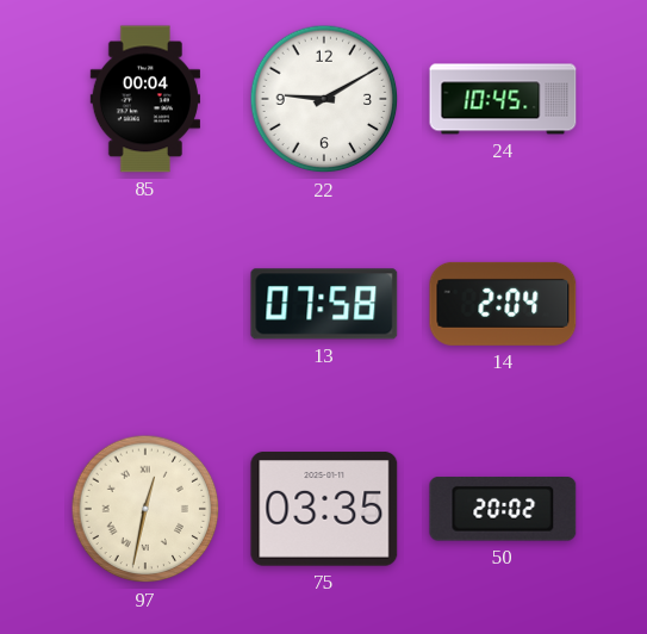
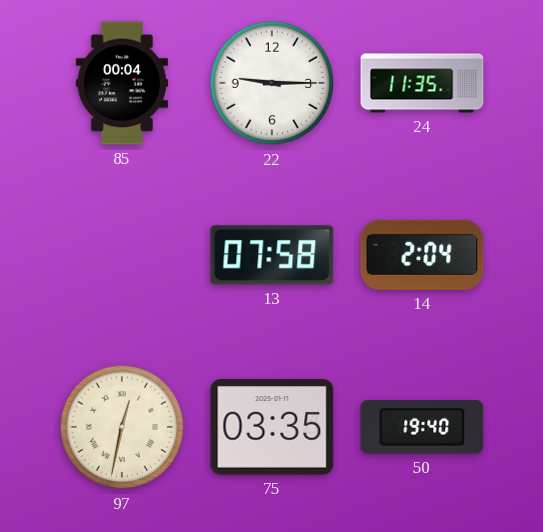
22: 9:10 -> 9:15 (272, 83)
24: 10:45 -> 11:35 (422, 83)
50: 20:02 -> 19:40 (422, 427)
